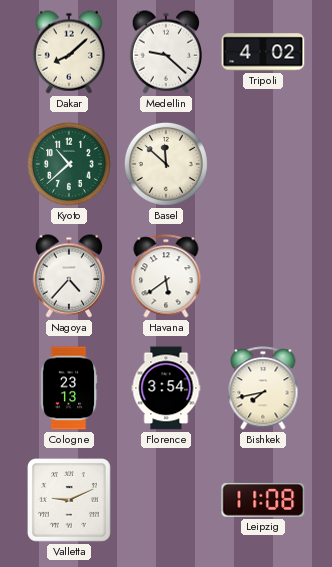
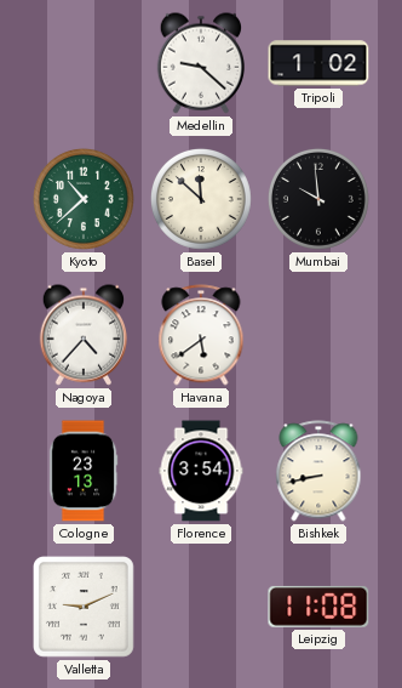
Dakar: 8:08 -> none (68, 52)
Tripoli: 4:02 -> 1:02 (318, 63)
Mumbai: none -> 9:59 (318, 199)
Bishkek: 7:43 -> 8:43 (318, 471)
